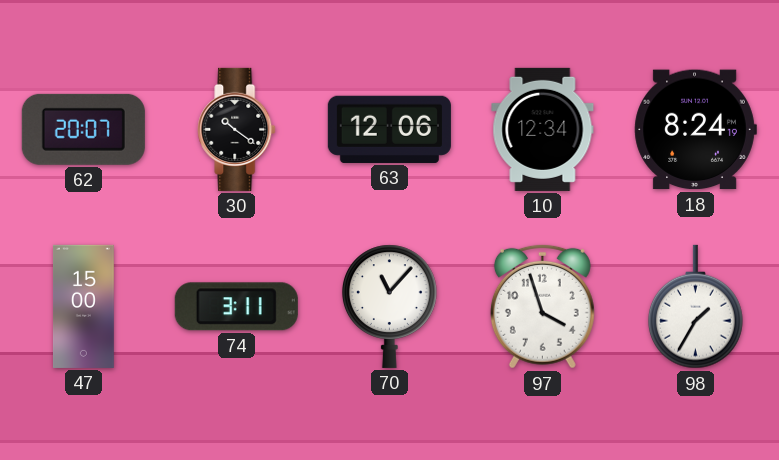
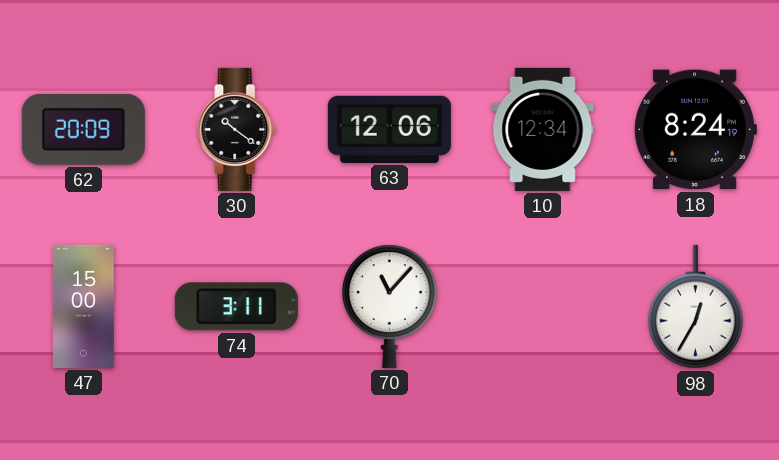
62: 20:07 -> 20:09 (83, 129)
97: 3:57 -> none (542, 306)
98: 1:35 -> 12:35 (695, 307)
